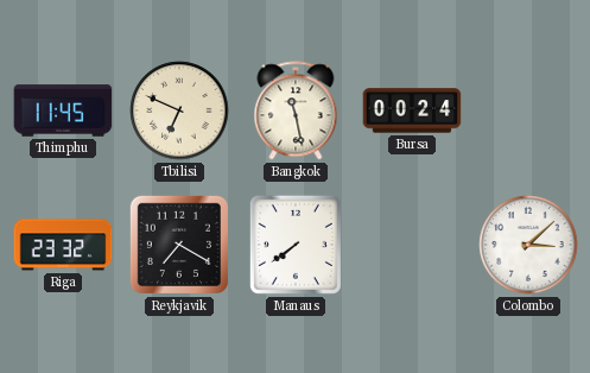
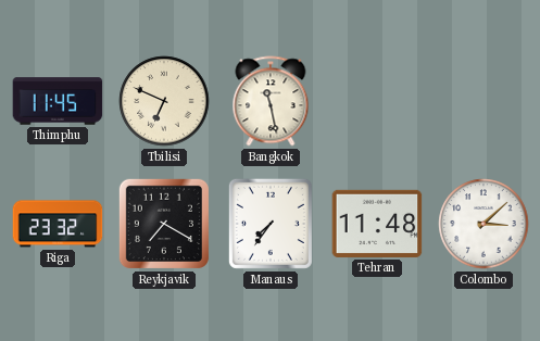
Bursa: 00:24 -> none (412, 110)
Manaus: 7:39 -> 7:36 (271, 224)
Tehran: none -> 11:48 (377, 224)
